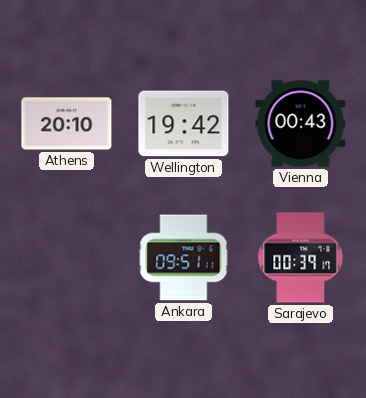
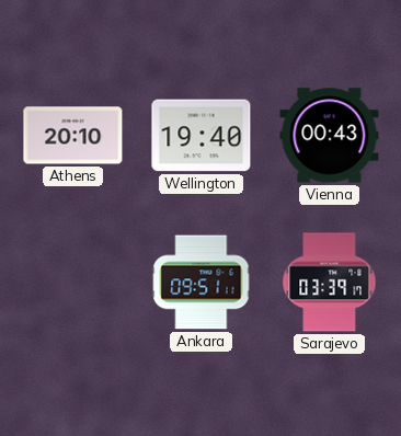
Wellington: 19:42 -> 19:40 (202, 136)
Sarajevo: 00:39 -> 03:39 (330, 283)
